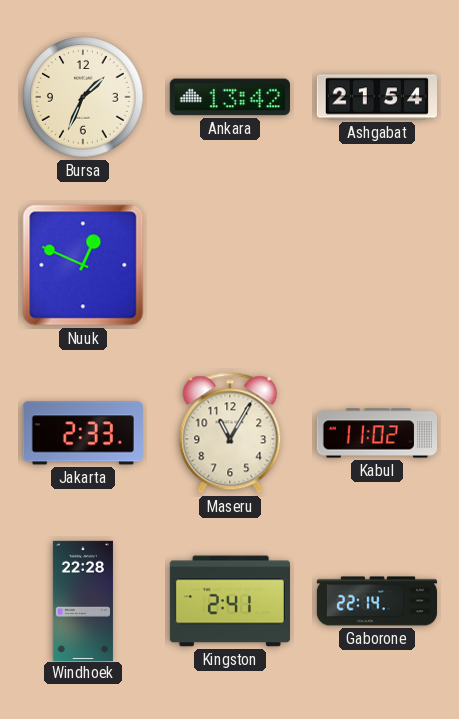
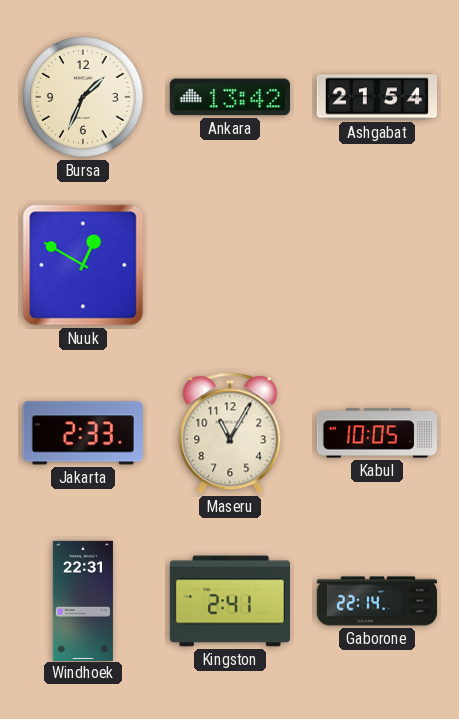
Nuuk: 12:49 -> 12:50 (83, 265)
Kabul: 11:02 -> 10:05 (376, 433)
Windhoek: 22:28 -> 22:31 (83, 600)
